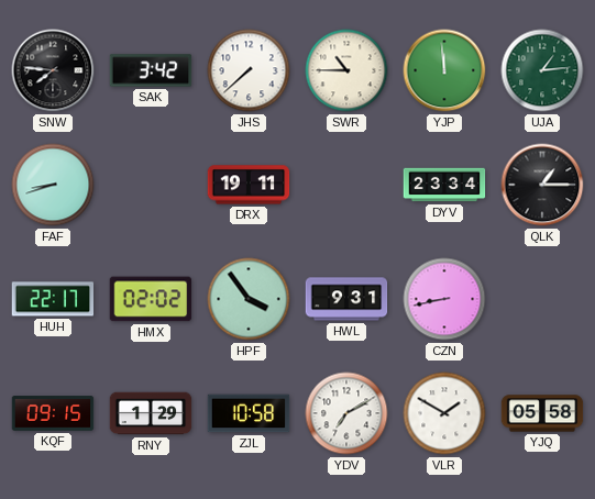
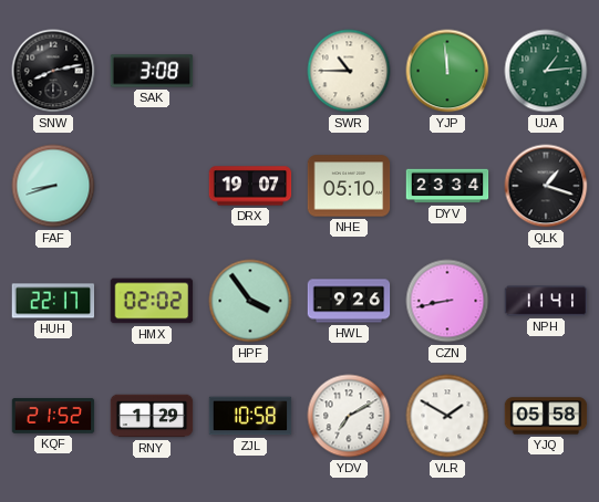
SNW: 7:46 -> 8:13 (53, 71)
SAK: 3:42 -> 3:08 (152, 71)
JHS: 7:38 -> none (249, 70)
DRX: 19:11 -> 19:07 (250, 186)
NHE: none -> 05:10 (349, 186)
QLK: 1:15 -> 1:18 (546, 186)
HWL: 9:31 -> 9:26 (349, 301)
NPH: none -> 11:41 (546, 301)
KQF: 09:15 -> 21:52 (53, 416)
